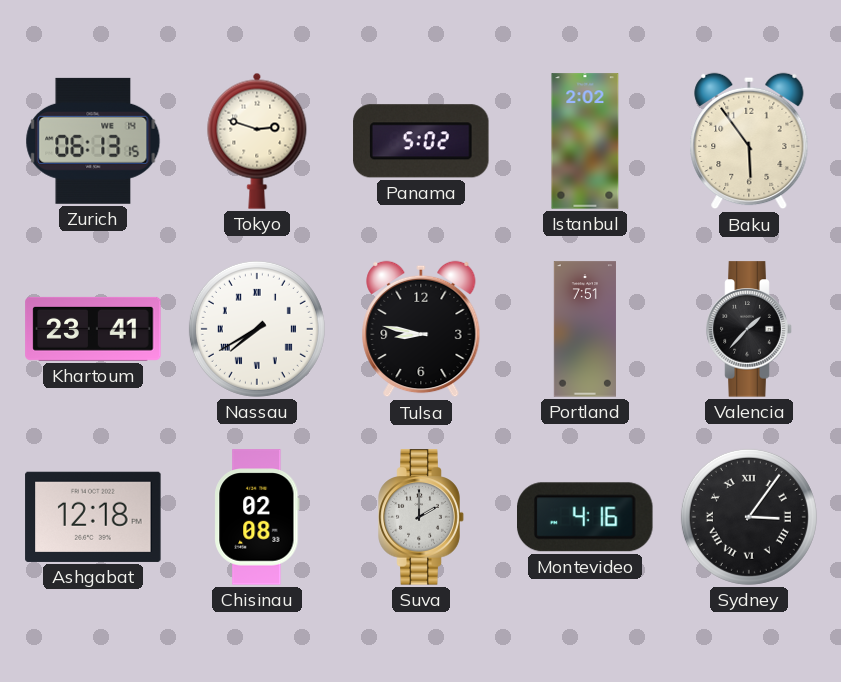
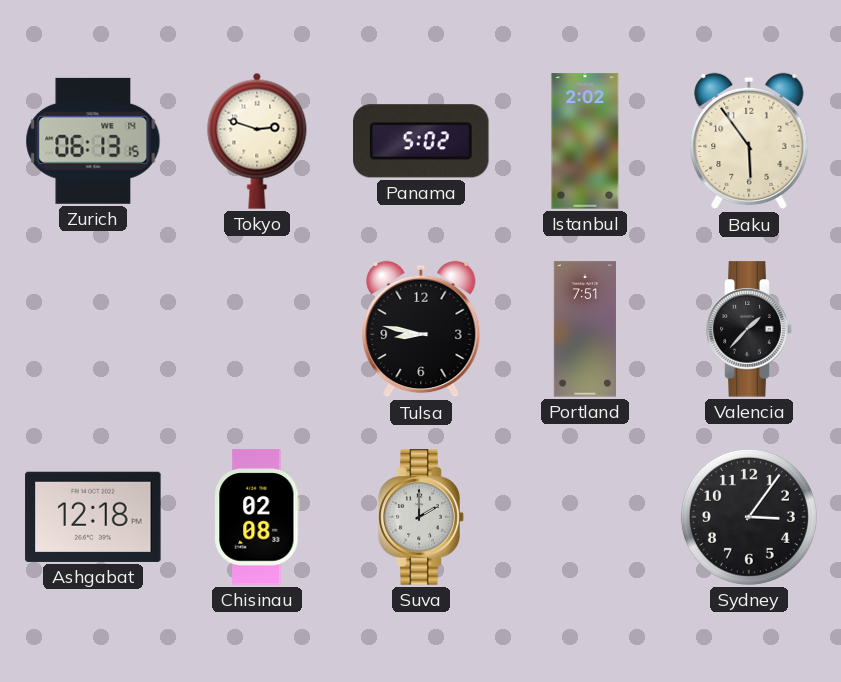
Khartoum: 23:41 -> none (93, 329)
Nassau: 7:40 -> none (257, 329)
Montevideo: 4:16 -> none (585, 517)
Sydney numerals: Roman -> Arabic (749, 517)
